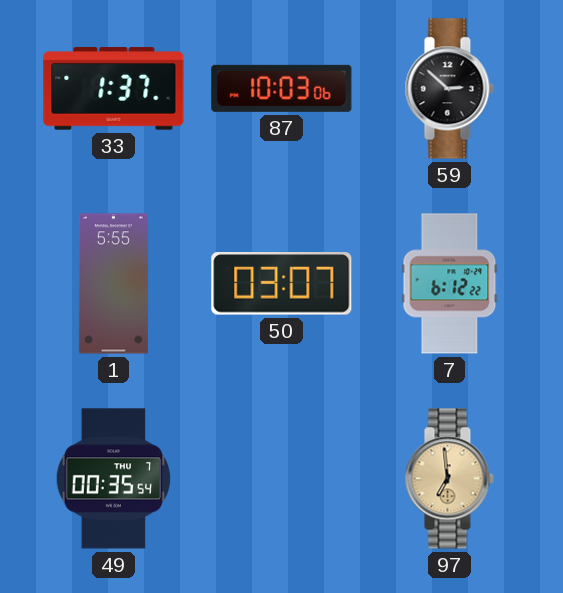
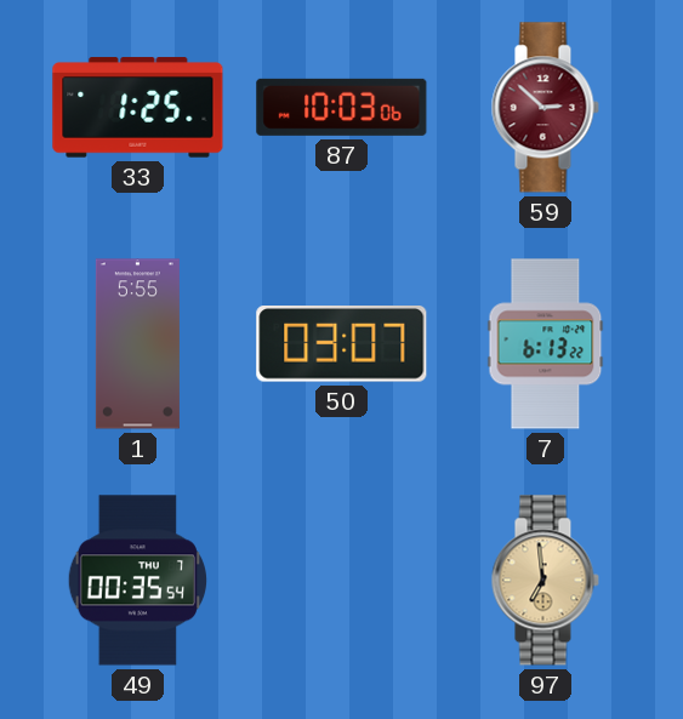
33: 1:37 -> 1:25 (138, 108)
59 dial: black -> burgundy (545, 108)
7: 6:12 -> 6:13 (546, 344)
